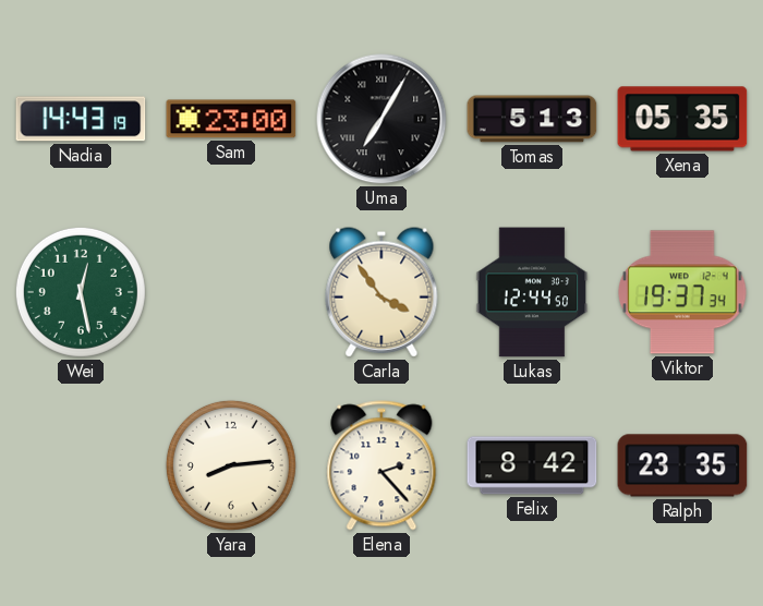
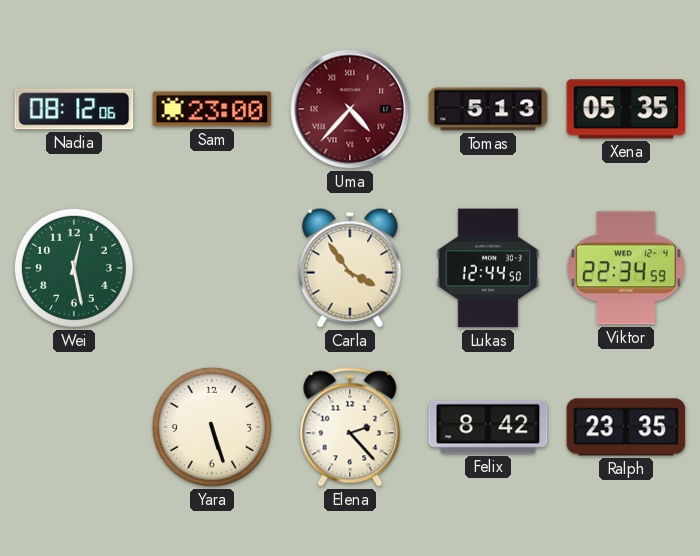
Nadia: 14:43 -> 08:12 (74, 109)
Uma: 7:05 -> 4:37 (350, 109)
Uma dial: black -> burgundy (350, 109)
Viktor: 19:37 -> 22:34 (626, 268)
Yara: 8:14 -> 5:27 (212, 427)
